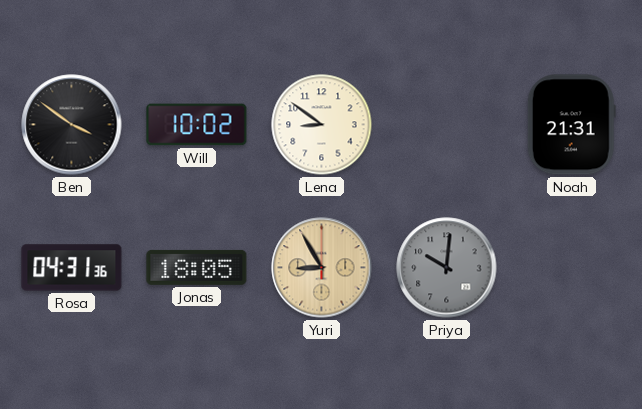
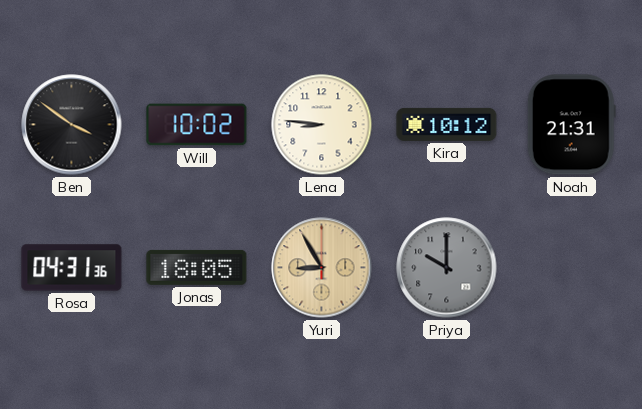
Lena: 8:51 -> 8:46 (322, 125)
Kira: none -> 10:12 (447, 124)
Priya: 10:01 -> 10:00 (447, 268)
